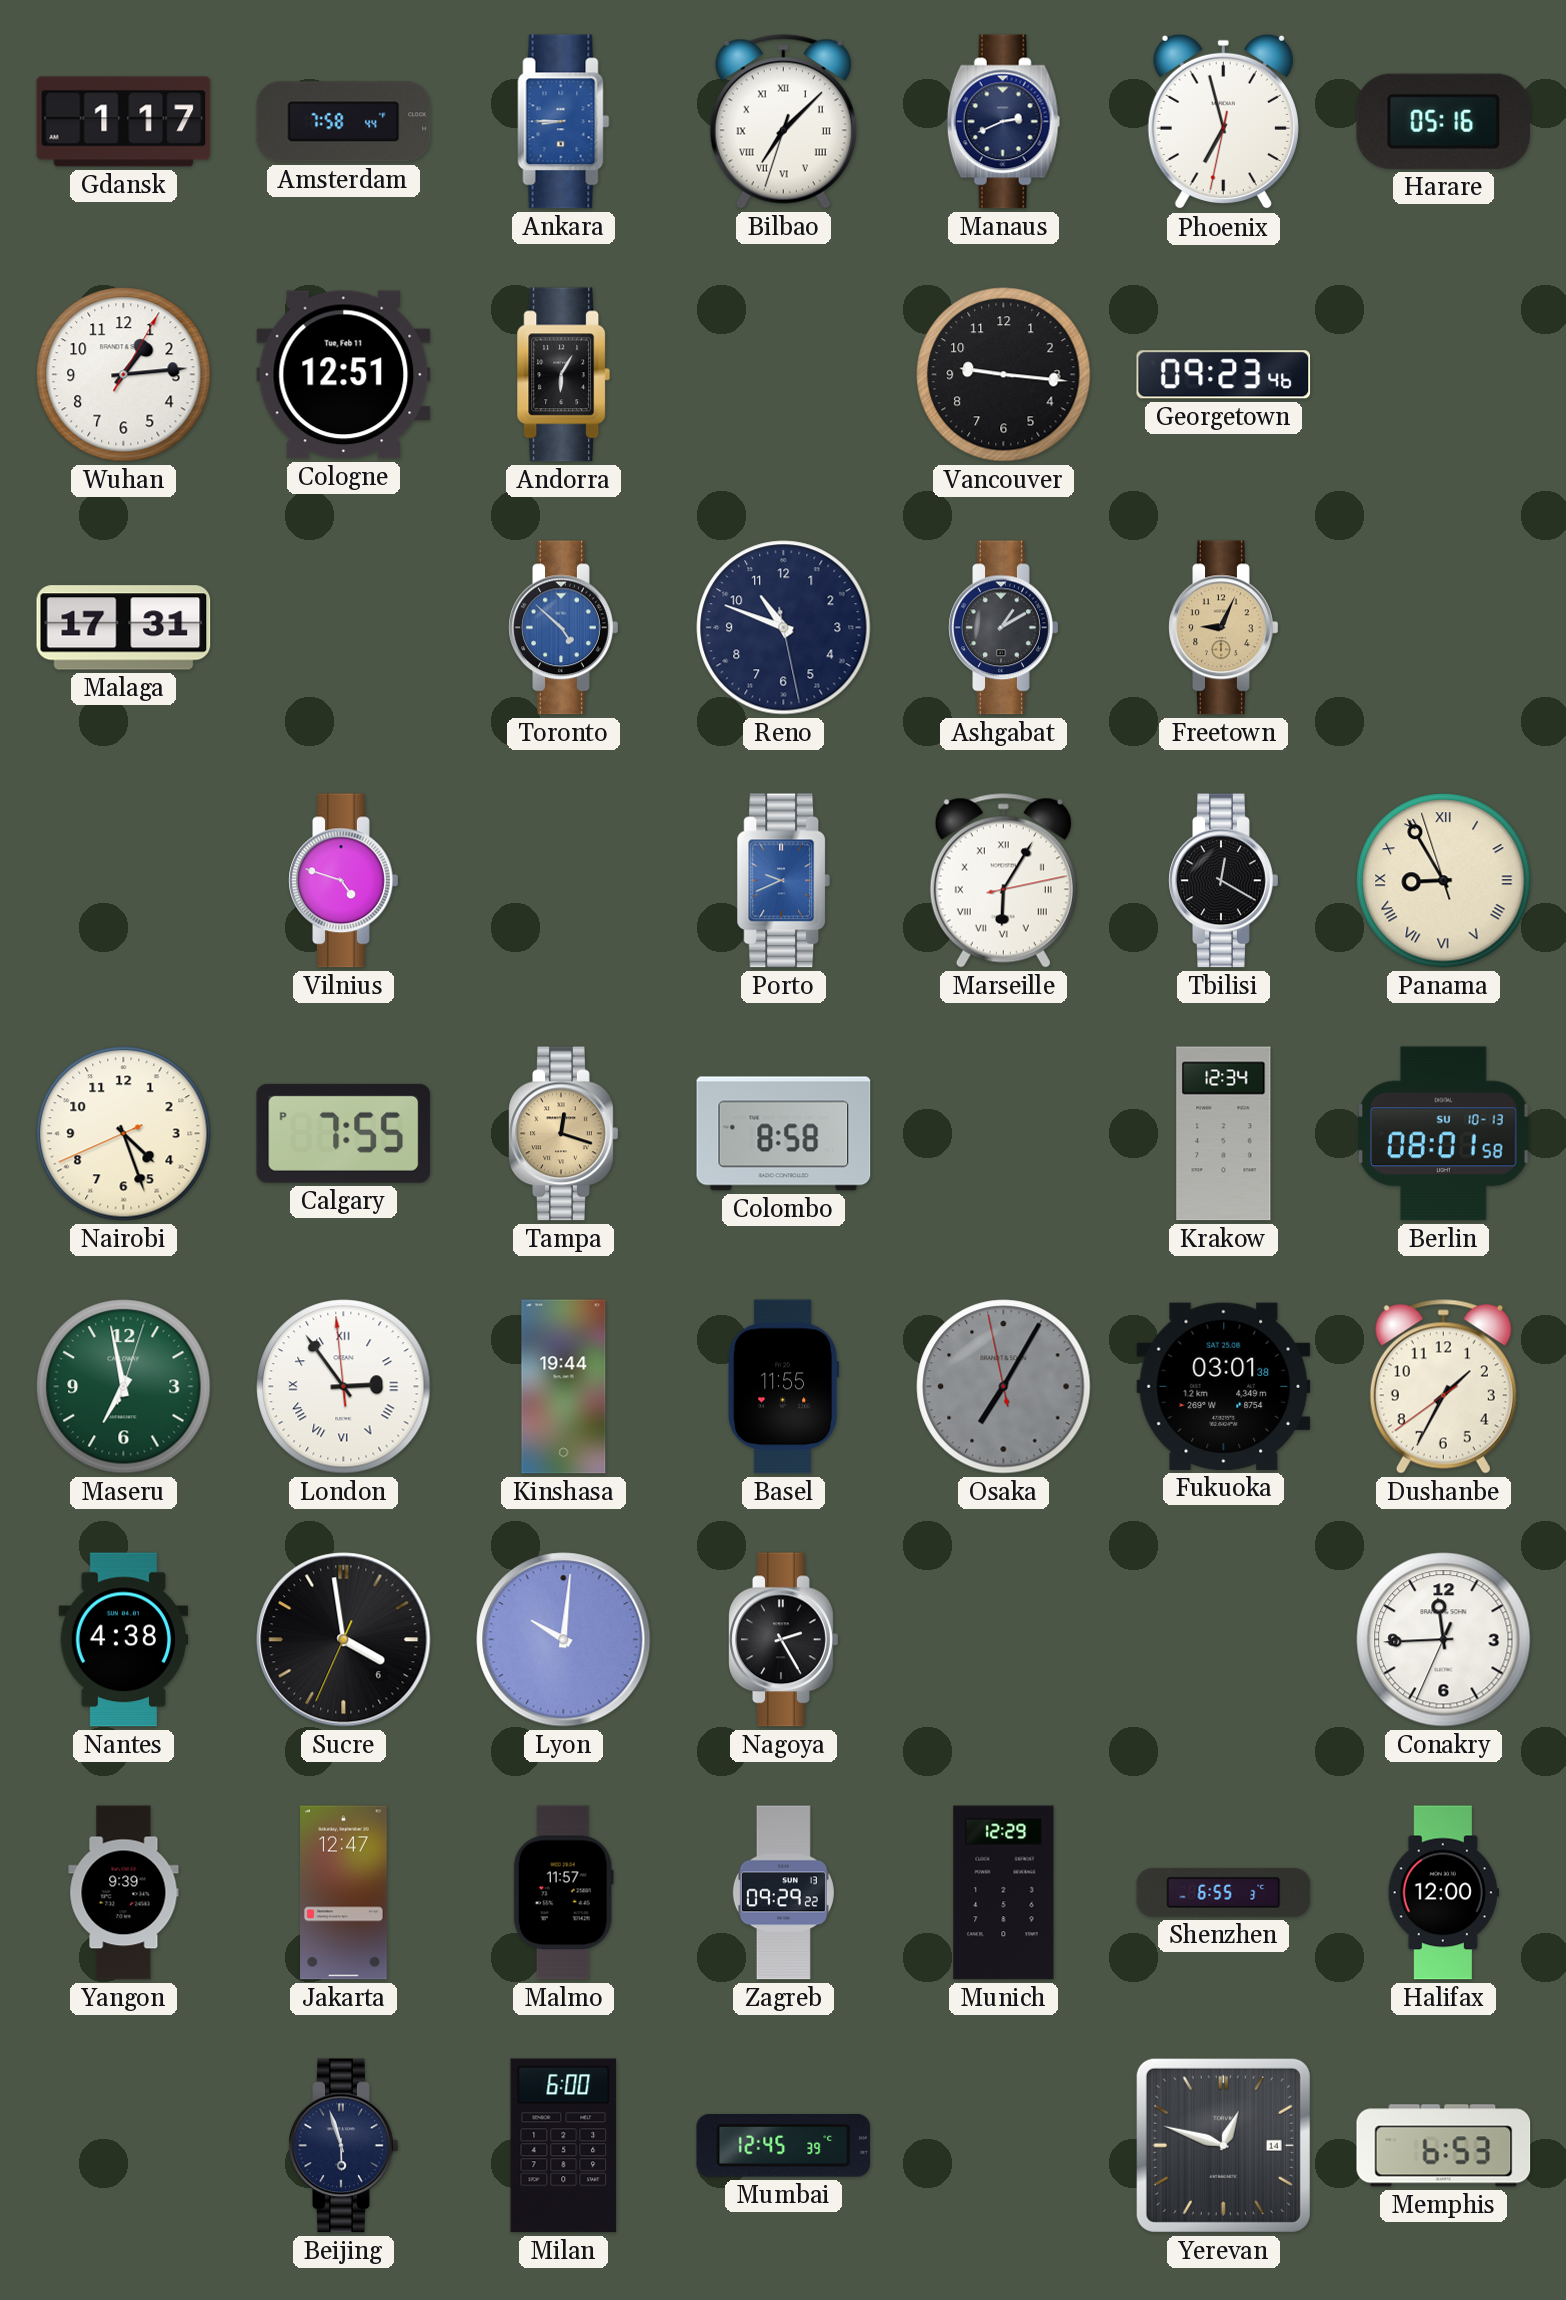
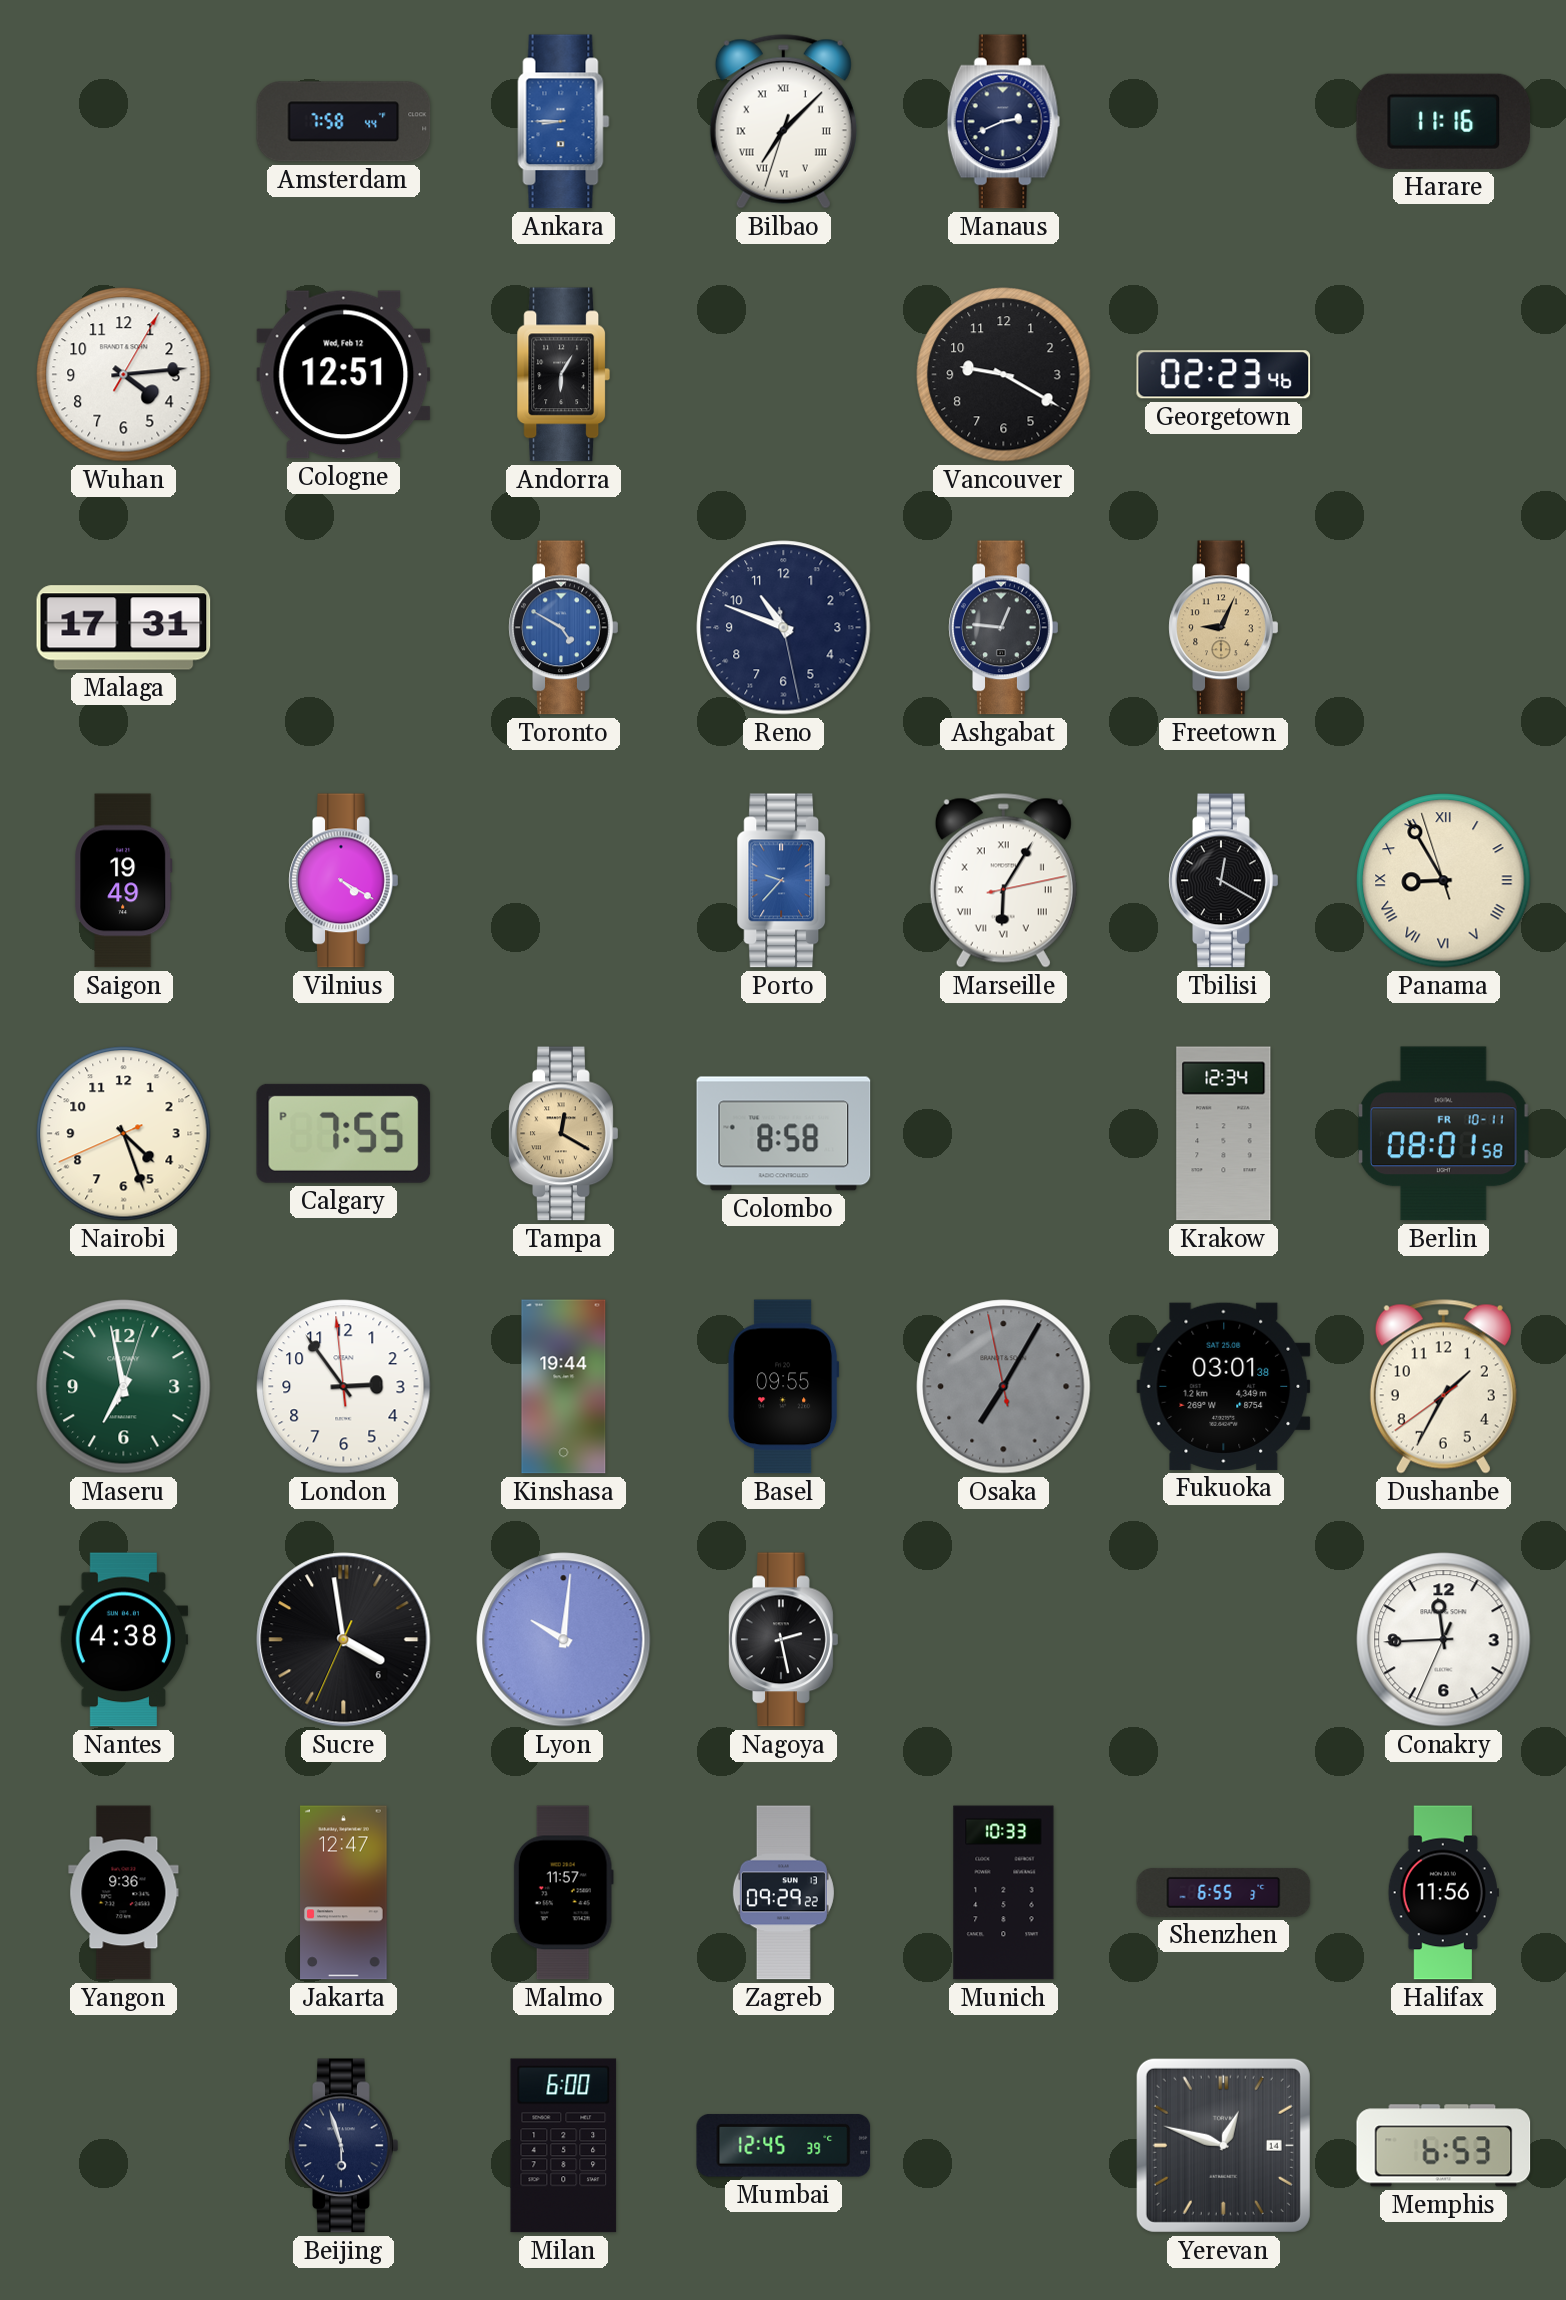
Gdansk: 1:17 -> none (124, 122)
Phoenix: 6:57 -> none (1223, 122)
Harare: 05:16 -> 11:16 (1444, 121)
Wuhan: 1:14 -> 4:14 (124, 375)
Cologne date: Tue, Feb 11 -> Wed, Feb 12 (344, 375)
Vancouver: 9:16 -> 9:20 (1004, 375)
Georgetown: 09:23 -> 02:23 (1224, 375)
Toronto: 4:52 -> 4:50 (564, 628)
Ashgabat: 1:10 -> 12:46 (1004, 628)
Saigon: none -> 19:49 (124, 881)
Vilnius: 4:48 -> 4:20 (344, 881)
Porto: 9:41 -> 9:37 (784, 881)
Tampa: 12:18 -> 12:20 (564, 1134)
Berlin date: SU 10-13 -> FR 10-11 (1444, 1134)
London numerals: Roman -> Arabic (344, 1387)
Basel: 11:55 -> 09:55 (784, 1387)
Nagoya: 2:25 -> 2:28 (784, 1640)
Yangon: 9:39 -> 9:36 (124, 1893)
Munich: 12:29 -> 10:33 (1004, 1893)
Halifax: 12:00 -> 11:56 (1443, 1893)
